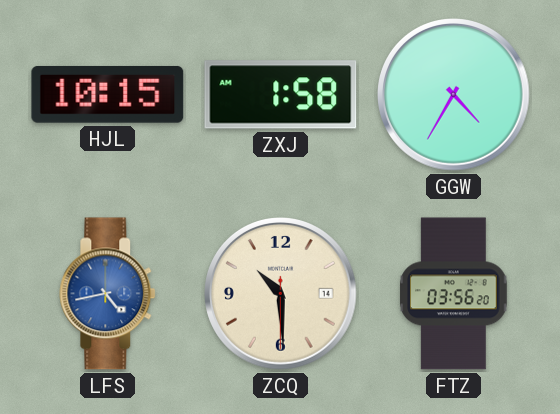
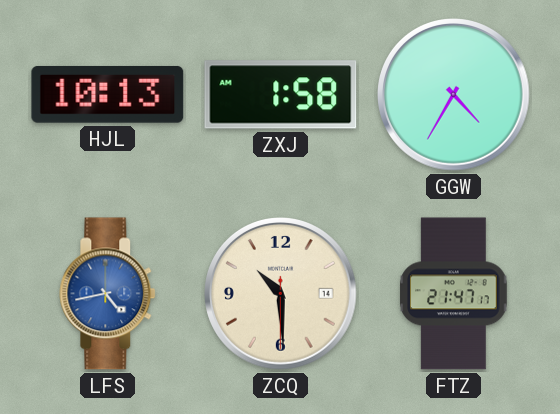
HJL: 10:15 -> 10:13 (108, 95)
FTZ: 03:56 -> 21:47 (454, 294)
